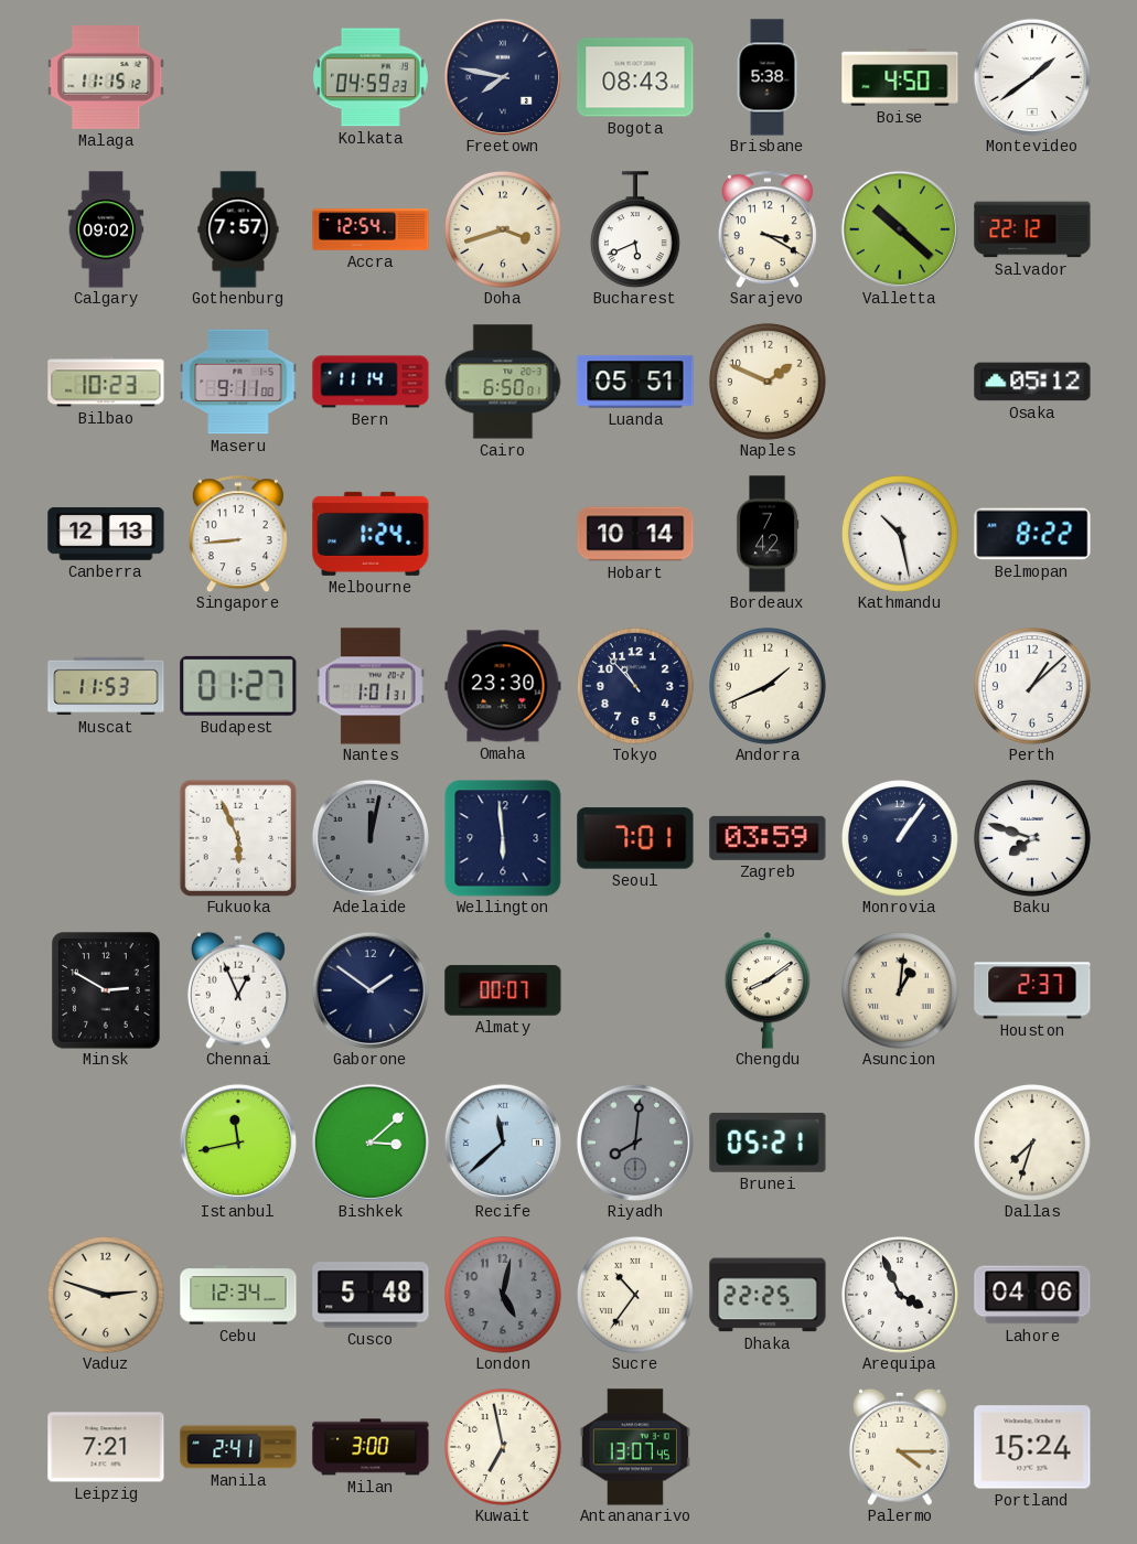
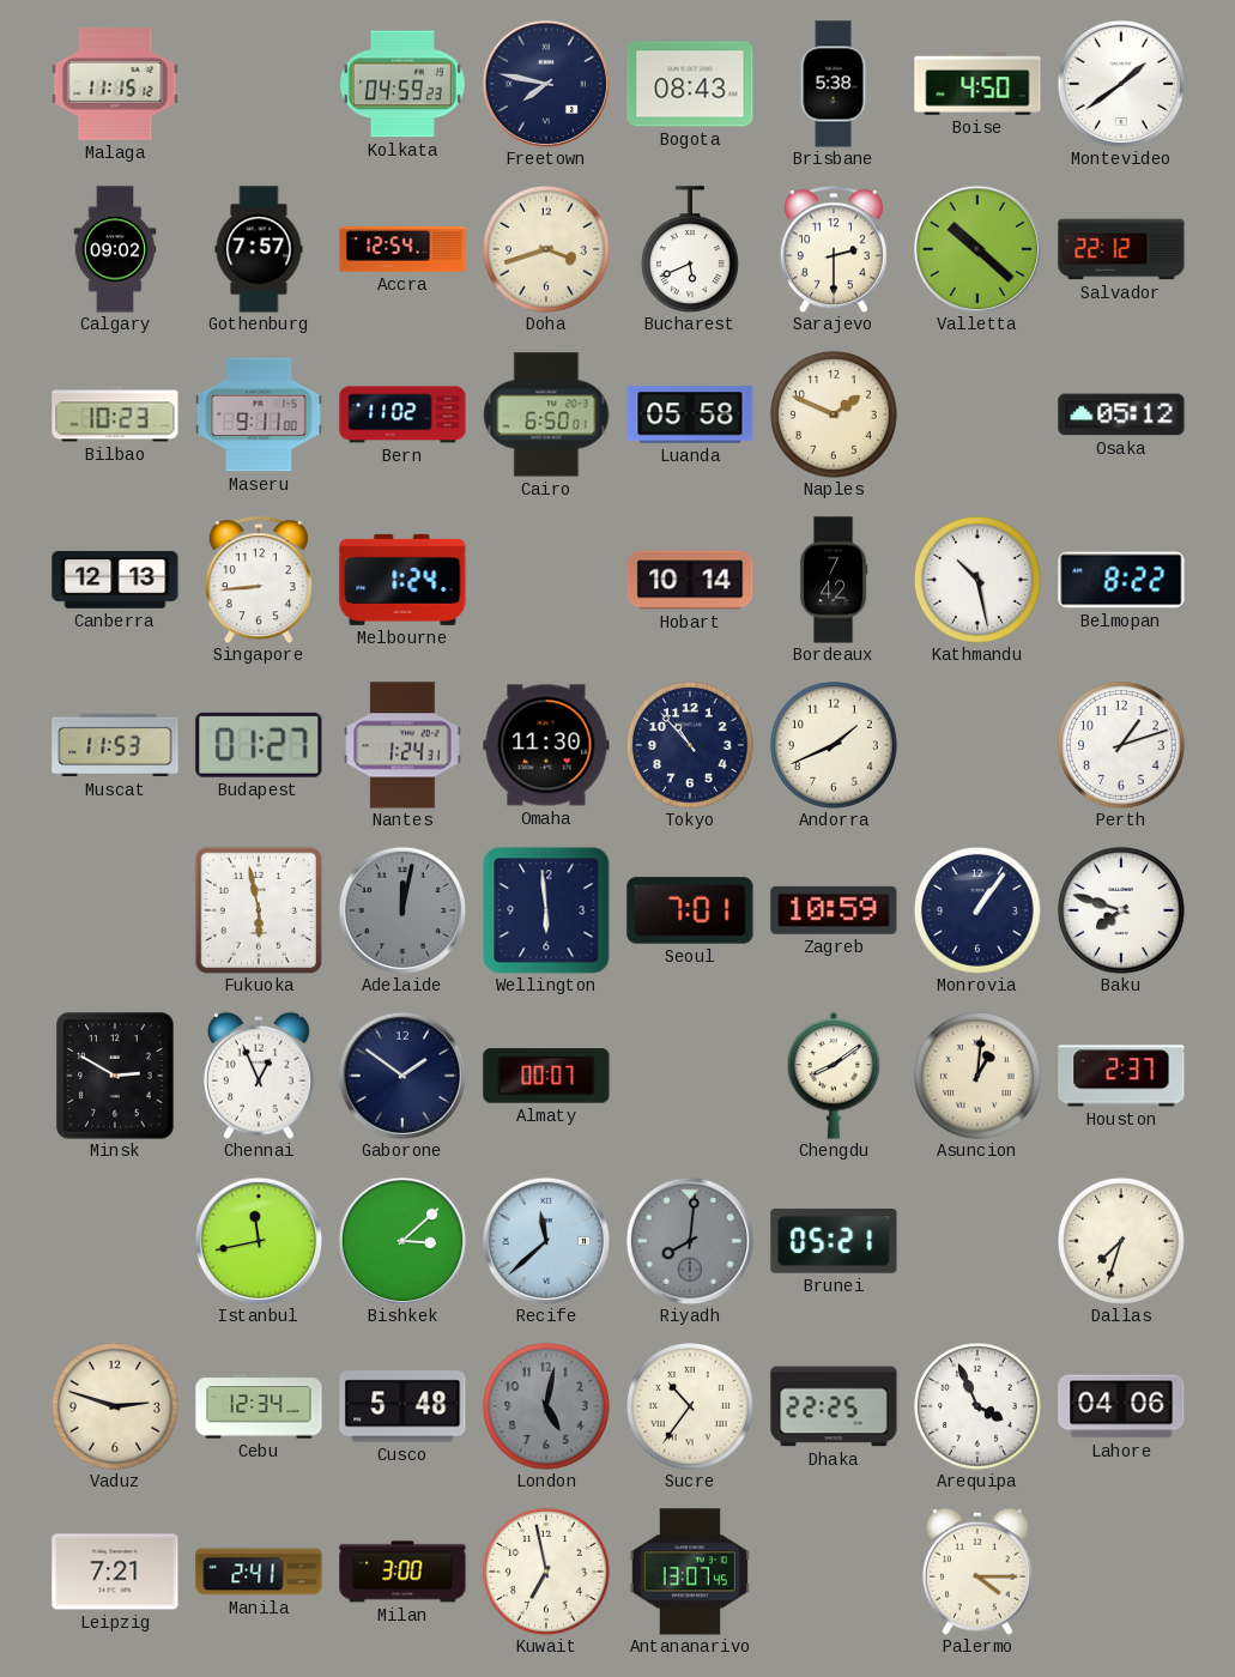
Sarajevo: 3:20 -> 2:30 (834, 249)
Bern: 11:14 -> 11:02 (402, 414)
Luanda: 05:51 -> 05:58 (690, 414)
Nantes: 1:01 -> 1:24 (402, 745)
Omaha: 23:30 -> 11:30 (546, 745)
Perth: 1:08 -> 1:12 (1122, 746)
Fukuoka: 5:56 -> 5:58 (258, 909)
Zagreb: 03:59 -> 10:59 (834, 910)
Portland: 15:24 -> none (1032, 1447)
